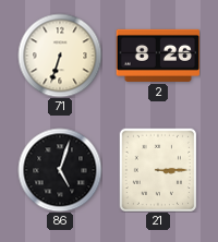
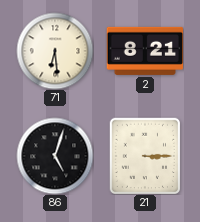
71: 6:33 -> 6:29 (55, 51)
2: 8:26 -> 8:21 (145, 51)
